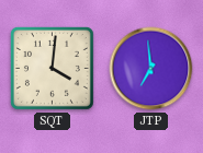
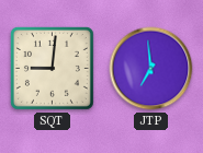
SQT: 4:01 -> 9:01 (52, 68)
